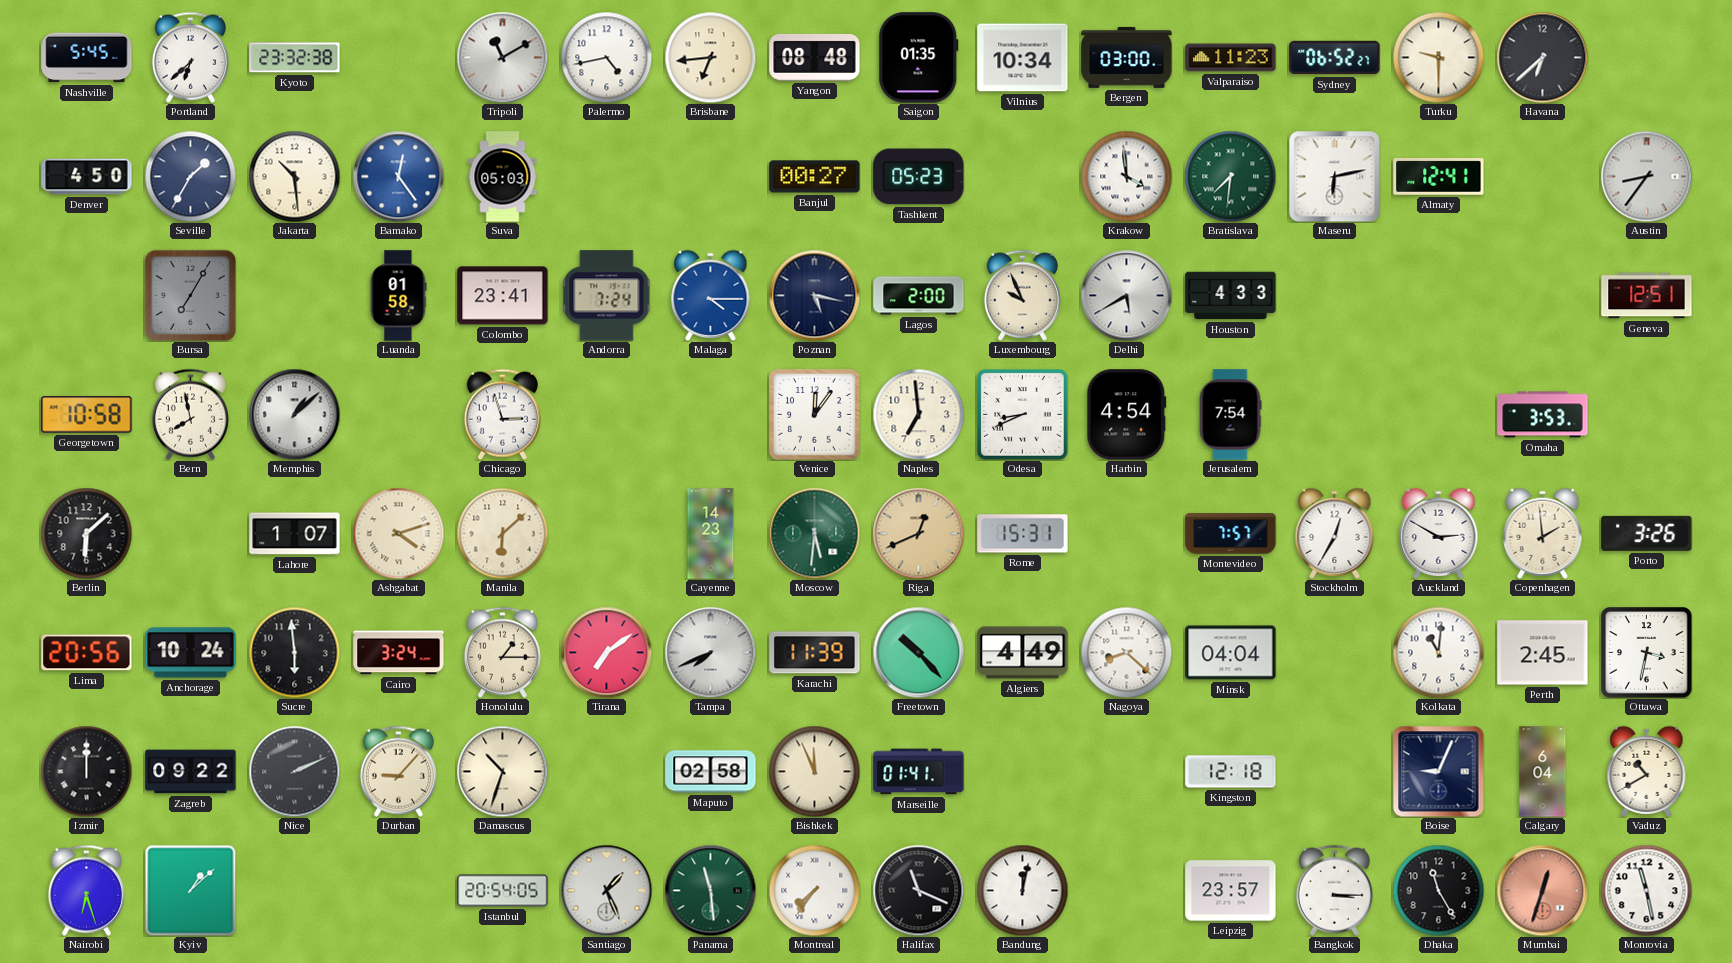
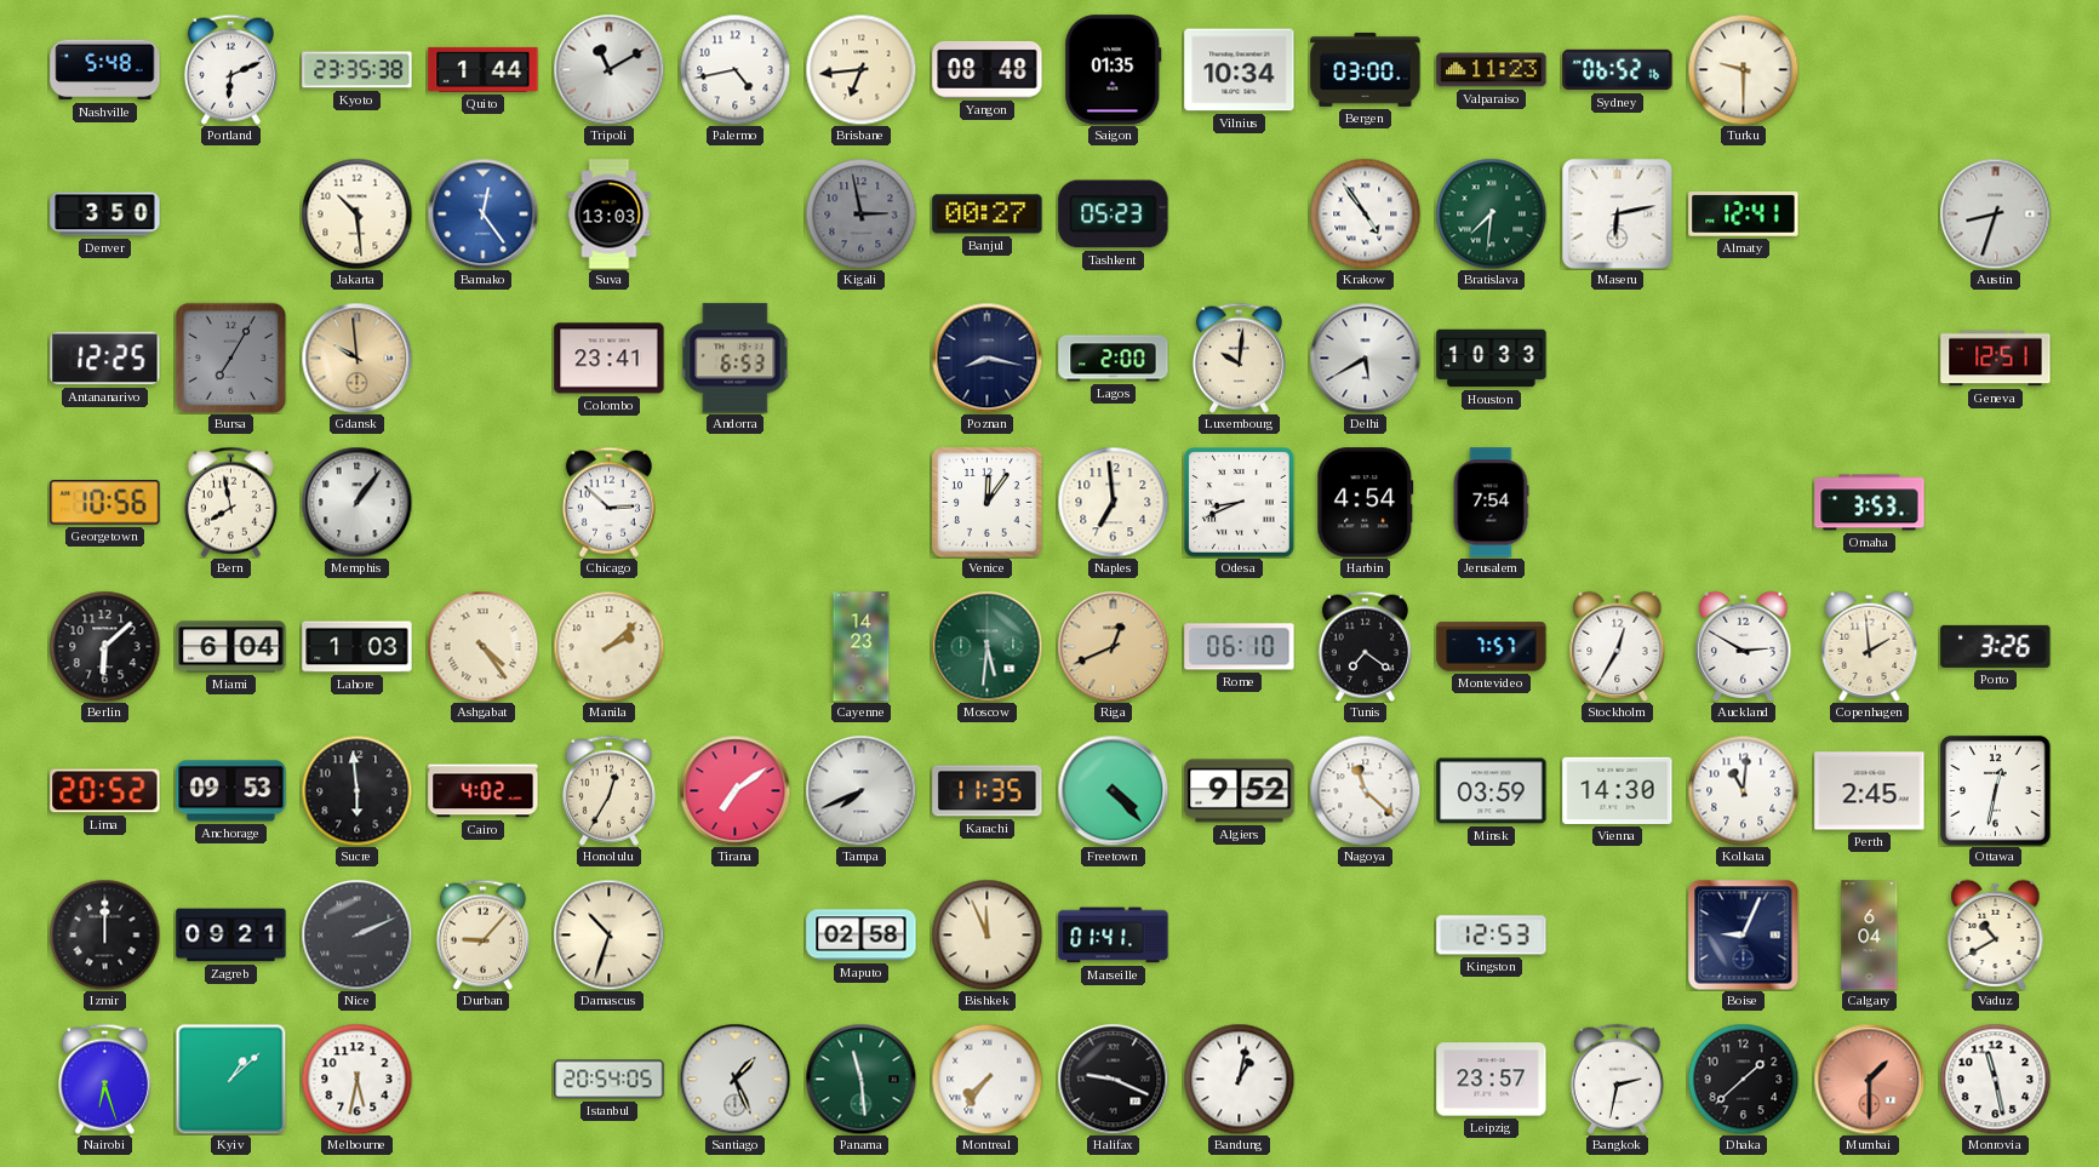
Nashville: 5:45 -> 5:48 (105, 70)
Portland: 6:38 -> 6:11 (230, 69)
Kyoto: 23:32 -> 23:35 (358, 70)
Quito: none -> 1:44 (484, 69)
Sydney: 06:52:27 -> 06:52:16 (1618, 70)
Havana: 6:38 -> none (1542, 57)
Denver: 4:50 -> 3:50 (105, 214)
Seville: 1:35 -> none (190, 176)
Suva: 05:03 -> 13:03 (610, 214)
Kigali: none -> 2:58 (860, 213)
Krakow: 3:59 -> 4:54 (1365, 213)
Austin: 8:36 -> 8:33 (1995, 213)
Antananarivo: none -> 12:25 (105, 359)
Gdansk: none -> 9:59 (356, 357)
Luanda: 01:58 -> none (398, 296)
Andorra: 7:24 -> 6:53 (736, 359)
Malaga: 4:15 -> none (711, 295)
Poznan: 5:17 -> 8:17 (986, 357)
Luxembourg: 9:56 -> 10:01 (1239, 357)
Houston: 4:33 -> 10:33 (1492, 359)
Georgetown: 10:58 -> 10:56 (105, 503)
Memphis: 1:08 -> 1:06 (356, 502)
Chicago: 2:57 -> 2:52 (608, 502)
Miami: none -> 6:04 (231, 647)
Lahore: 1:07 -> 1:03 (358, 647)
Ashgabat: 4:12 -> 4:24 (482, 646)
Manila: 6:08 -> 2:08 (608, 646)
Rome: 15:31 -> 06:10 (1240, 647)
Tunis: none -> 7:21 (1365, 646)
Lima: 20:56 -> 20:52 (105, 791)
Anchorage: 10:24 -> 09:53 (231, 791)
Cairo: 3:24 -> 4:02 (484, 791)
Honolulu: 1:15 -> 12:35 (608, 790)
Karachi: 11:39 -> 11:35 (988, 791)
Freetown: 10:23 -> 4:23 (1113, 790)
Algiers: 4:49 -> 9:52 (1240, 791)
Nagoya: 8:22 -> 11:22 (1365, 790)
Minsk: 04:04 -> 03:59 (1492, 791)
Vienna: none -> 14:30 (1618, 790)
Ottawa: 3:32 -> 12:32 (1996, 791)
Zagreb: 09:22 -> 09:21 (231, 936)
Kingston: 12:18 -> 12:53 (1492, 936)
Melbourne: none -> 5:32 (356, 1079)
Halifax: 11:19 -> 9:19 (1113, 1079)
Bandung: 12:02 -> 1:02 (1239, 1079)
Bangkok: 3:15 -> 2:32 (1617, 1079)
Dhaka: 11:25 -> 1:38 (1743, 1079)
Mumbai: 12:33 -> 1:30 (1869, 1079)
